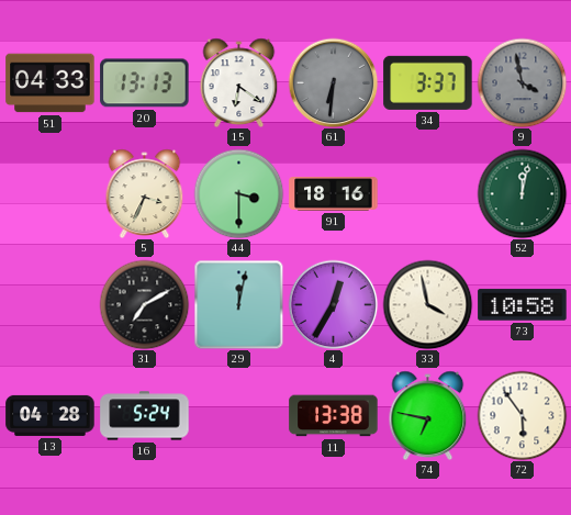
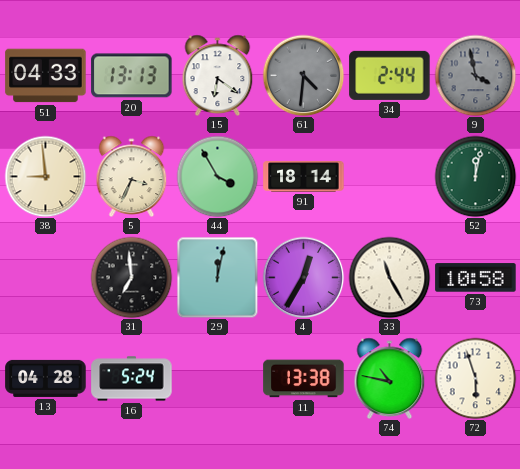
61: 6:31 -> 4:31 (303, 75)
34: 3:37 -> 2:44 (390, 75)
38: none -> 8:59 (45, 176)
44: 3:30 -> 3:55 (217, 176)
91: 18:16 -> 18:14 (304, 177)
31: 7:10 -> 6:59 (131, 277)
33: 3:58 -> 11:25 (389, 277)
74: 6:47 -> 10:47 (390, 378)
72: 5:54 -> 5:57 (475, 378)
